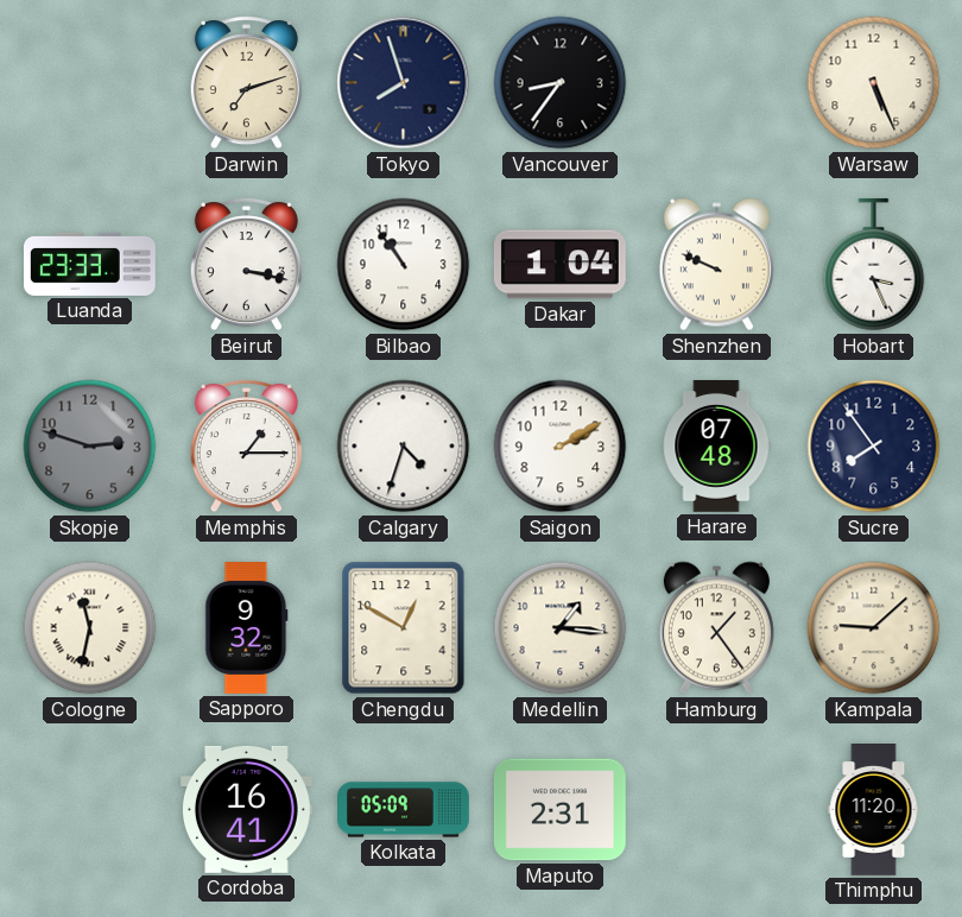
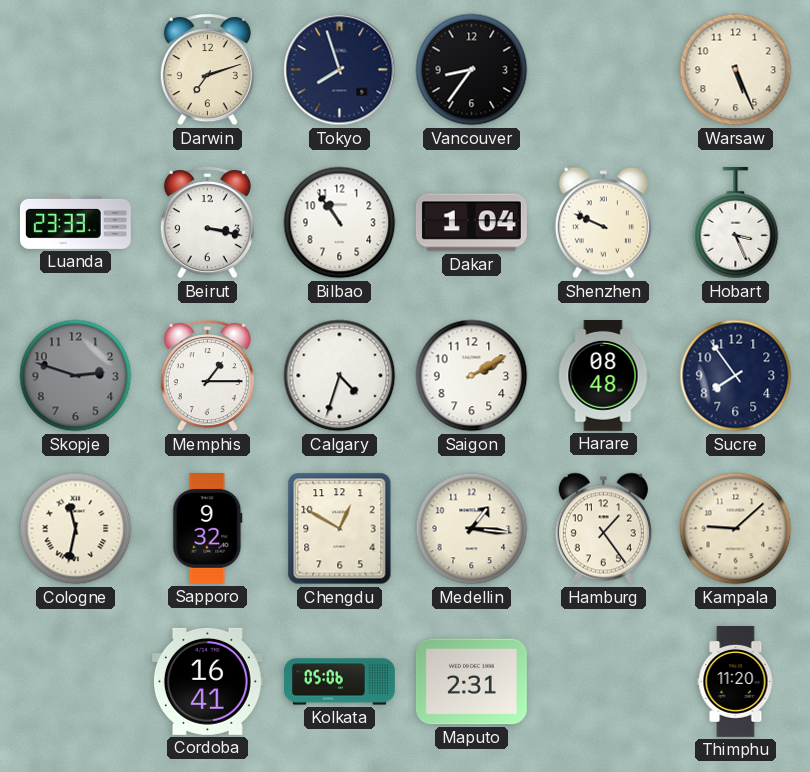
Harare: 07:48 -> 08:48 (603, 376)
Kolkata: 05:09 -> 05:06 (340, 682)
